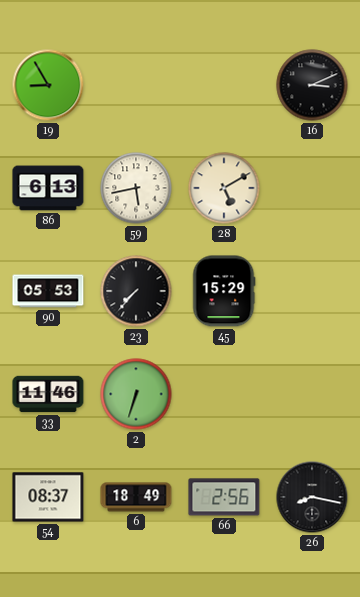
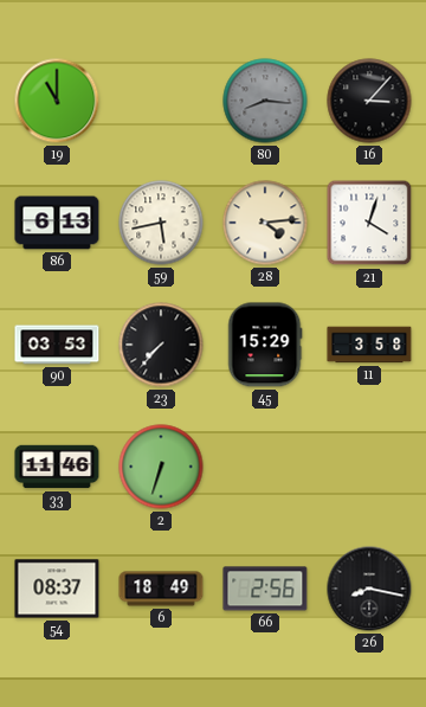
19: 8:55 -> 11:00 (57, 101)
80: none -> 8:16 (265, 101)
16: 3:11 -> 3:07 (369, 101)
28: 5:10 -> 4:14 (265, 223)
21: none -> 4:03 (369, 223)
90: 05:53 -> 03:53 (57, 345)
11: none -> 3:58 (369, 345)
